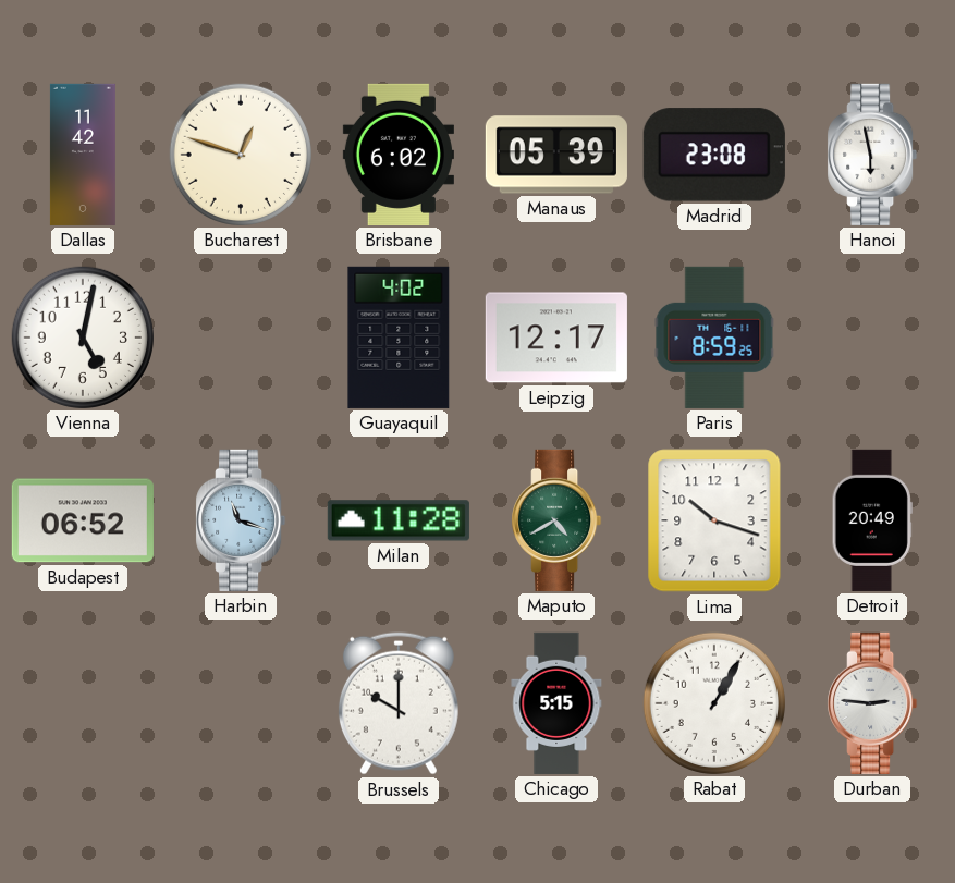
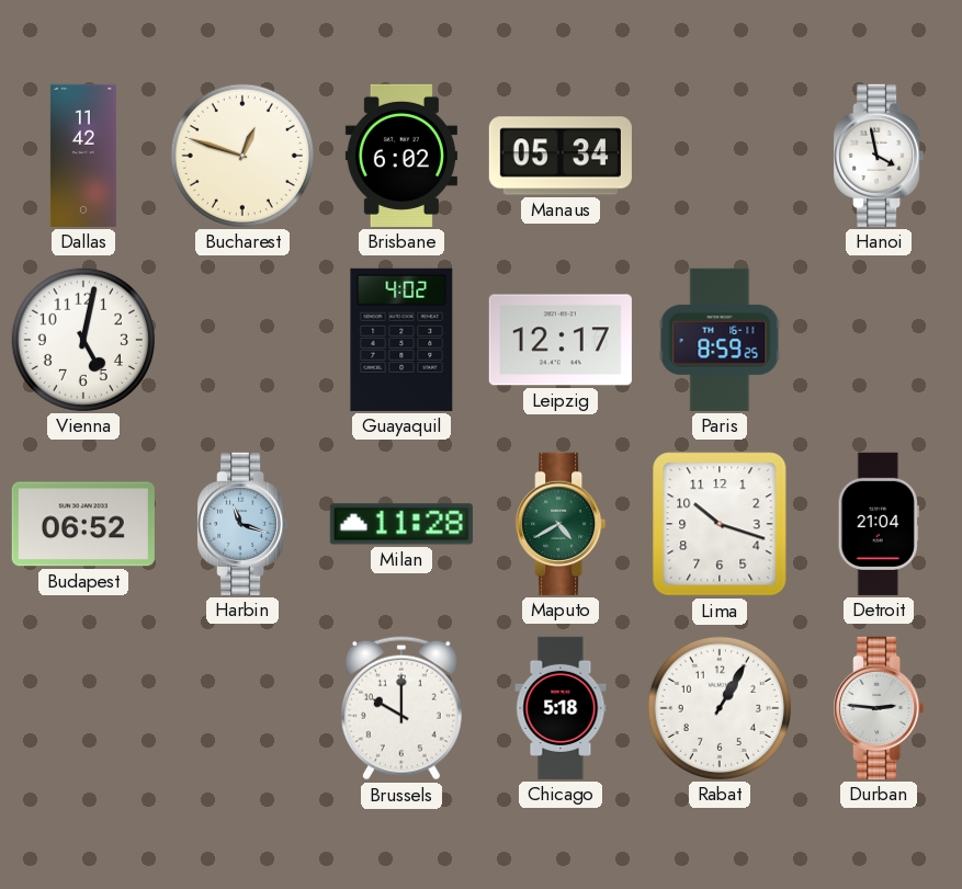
Manaus: 05:39 -> 05:34 (561, 156)
Madrid: 23:08 -> none (714, 155)
Hanoi: 5:58 -> 3:58 (879, 156)
Detroit: 20:49 -> 21:04 (879, 524)
Chicago: 5:15 -> 5:18 (561, 708)
